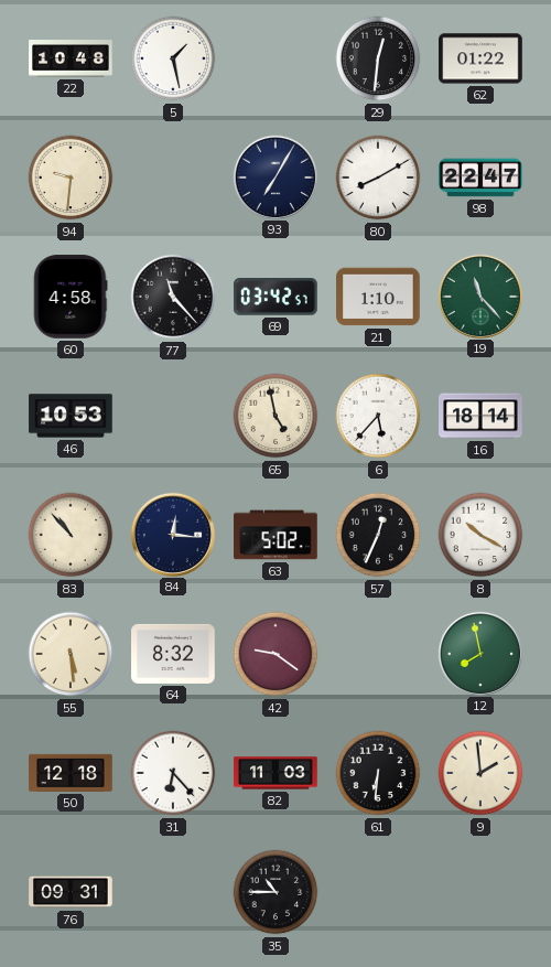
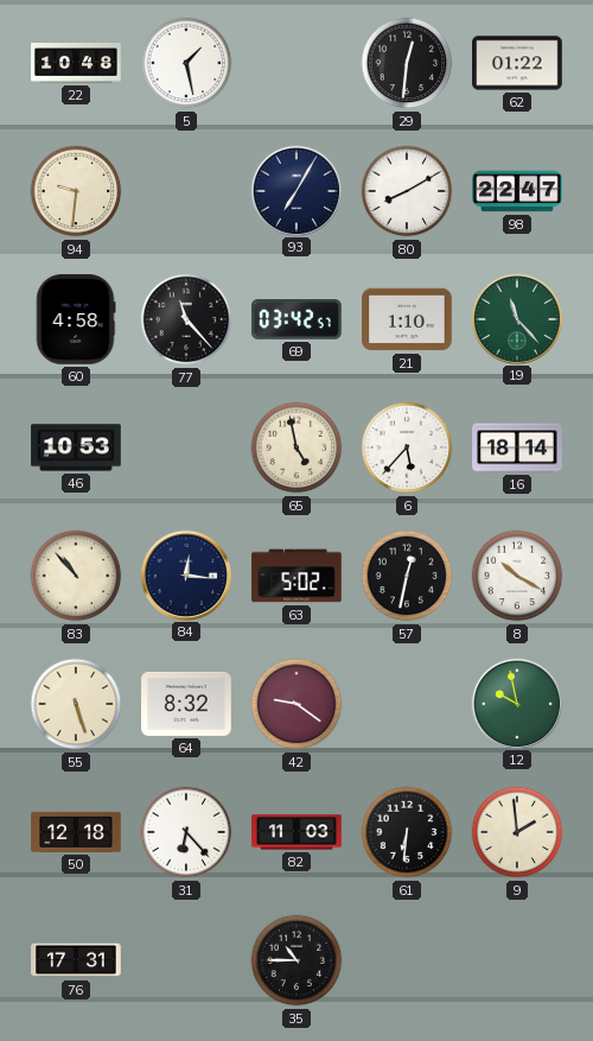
57: 12:34 -> 12:32 (407, 576)
55: 5:29 -> 5:27 (76, 704)
12: 7:58 -> 9:58 (516, 703)
76: 09:31 -> 17:31 (76, 960)
